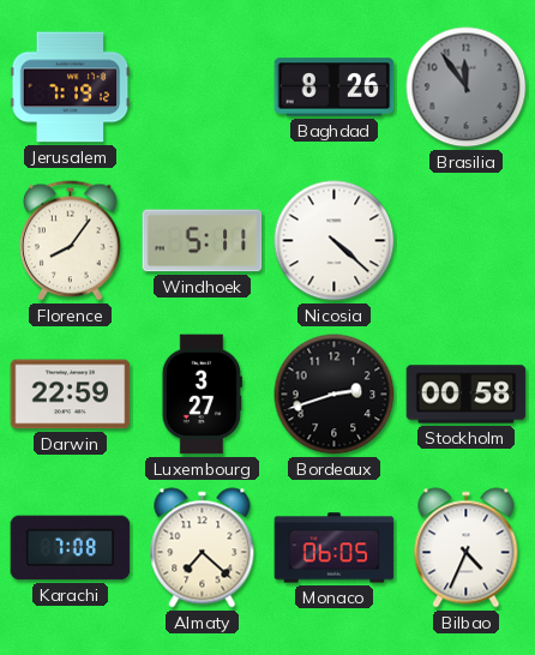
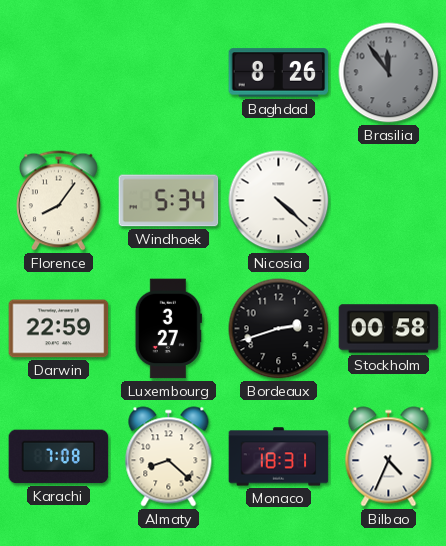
Jerusalem: 7:19 -> none (71, 88)
Windhoek: 5:11 -> 5:34 (169, 201)
Almaty: 7:22 -> 8:22 (169, 457)
Monaco: 06:05 -> 18:31 (279, 457)
